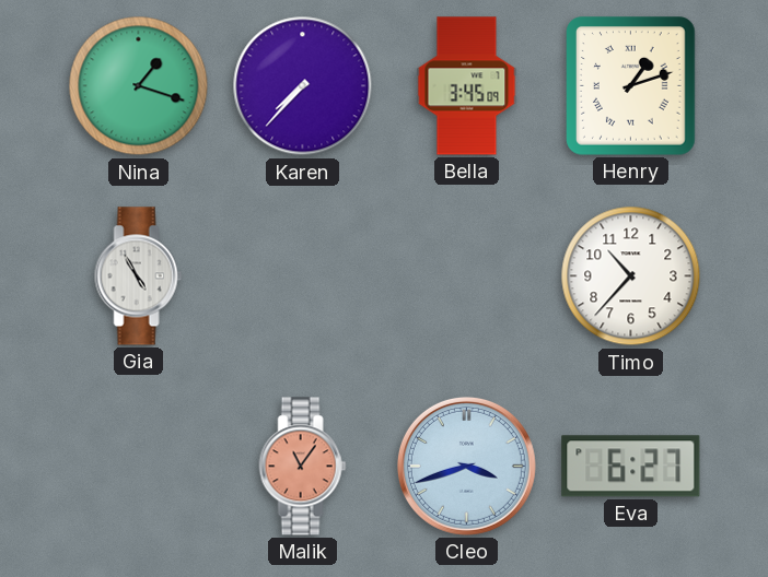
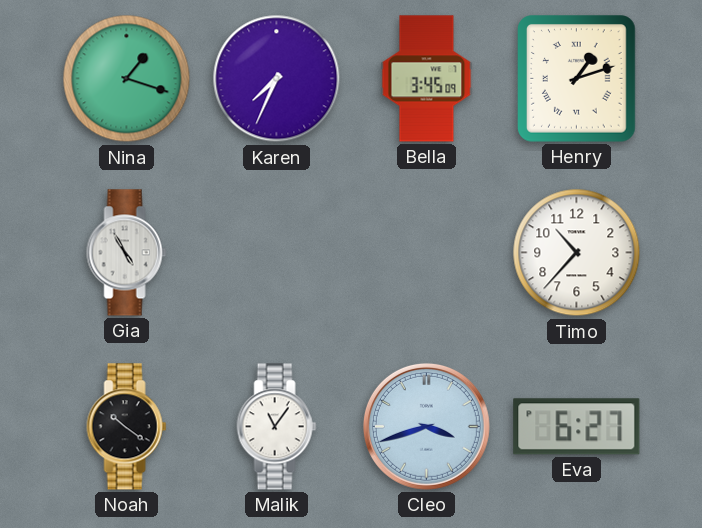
Karen: 7:37 -> 7:34 (277, 79)
Noah: none -> 10:21 (127, 427)
Malik dial: salmon -> white (277, 427)
